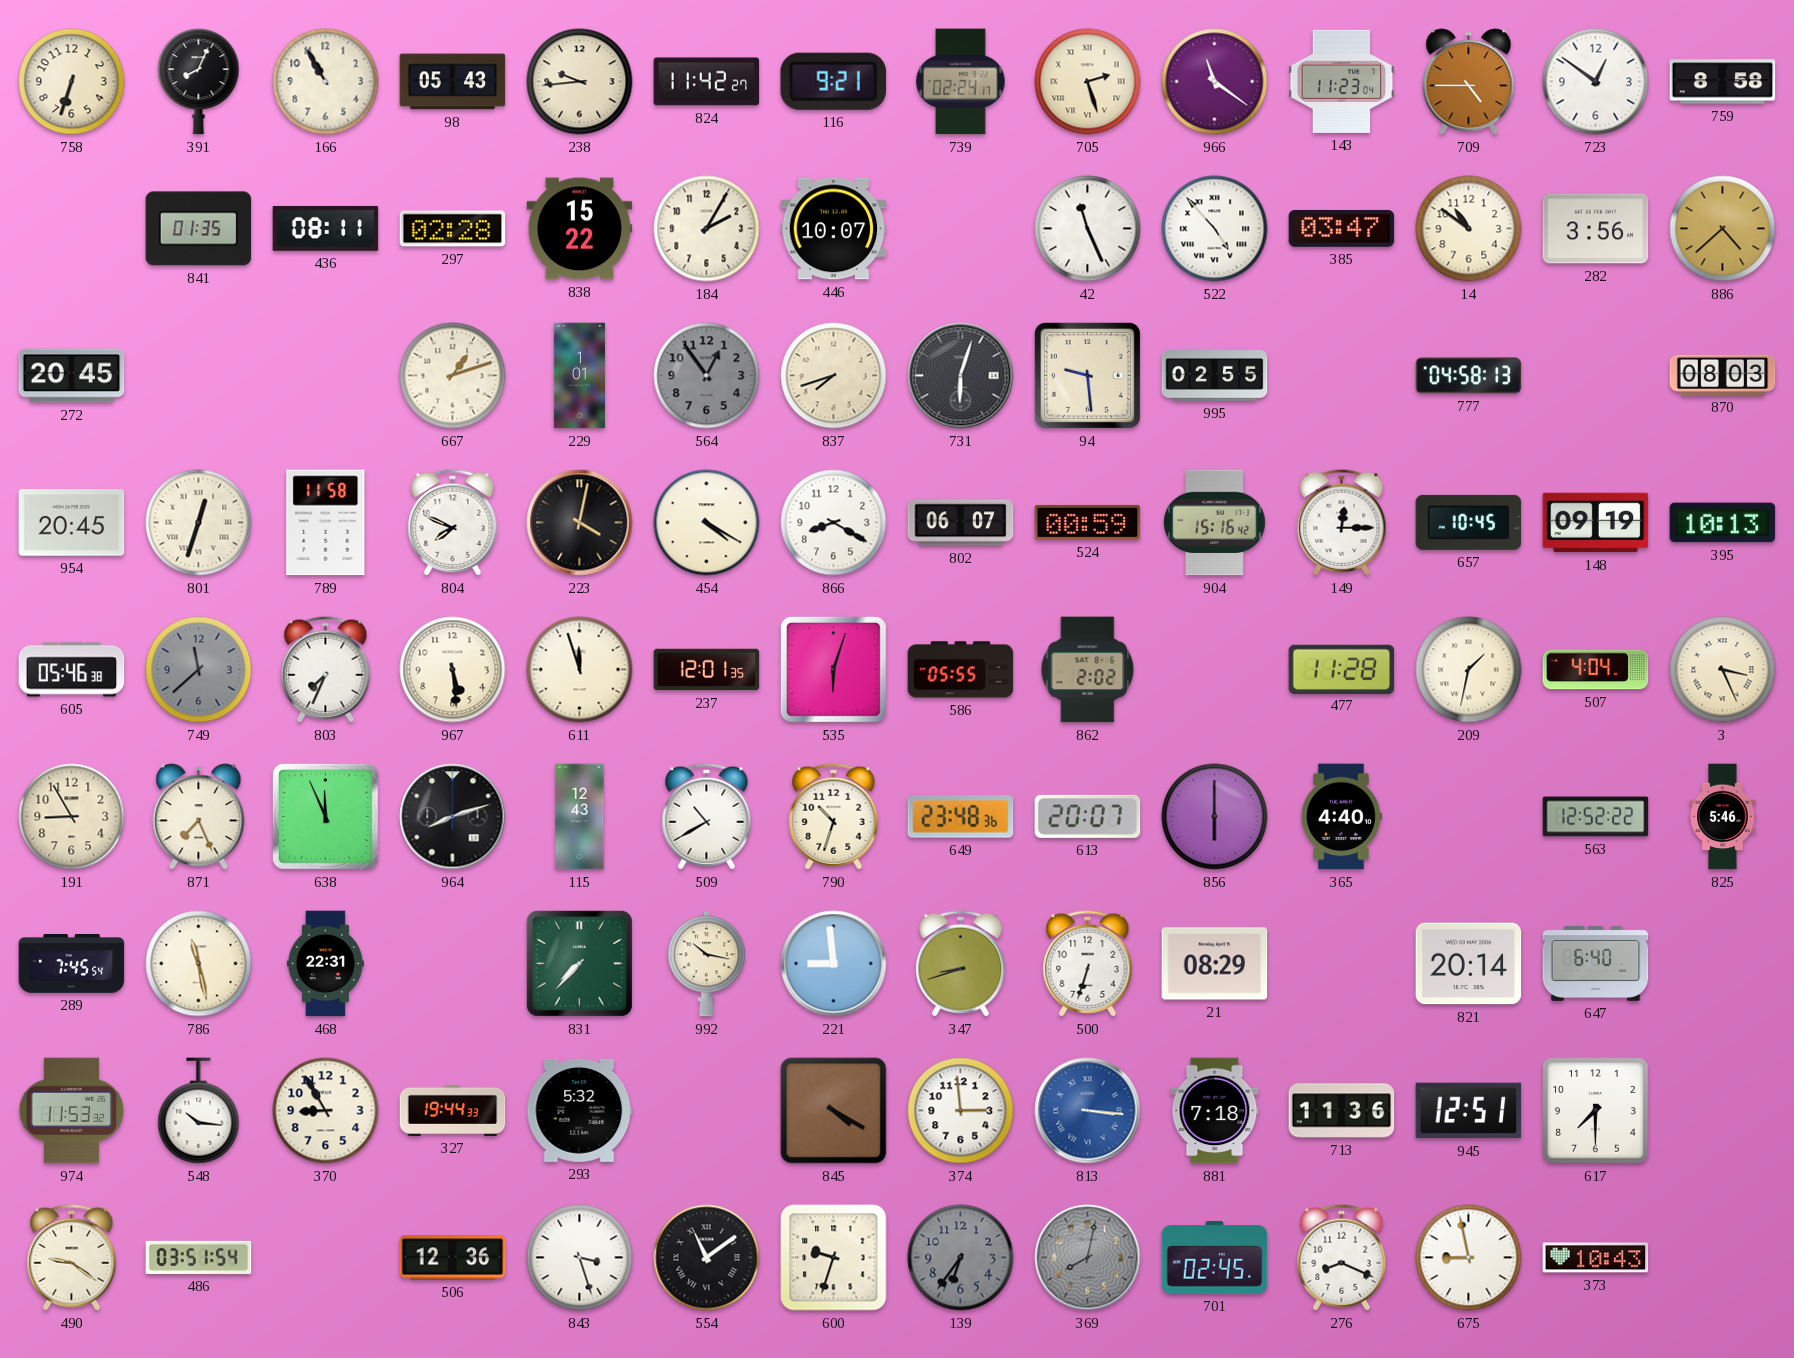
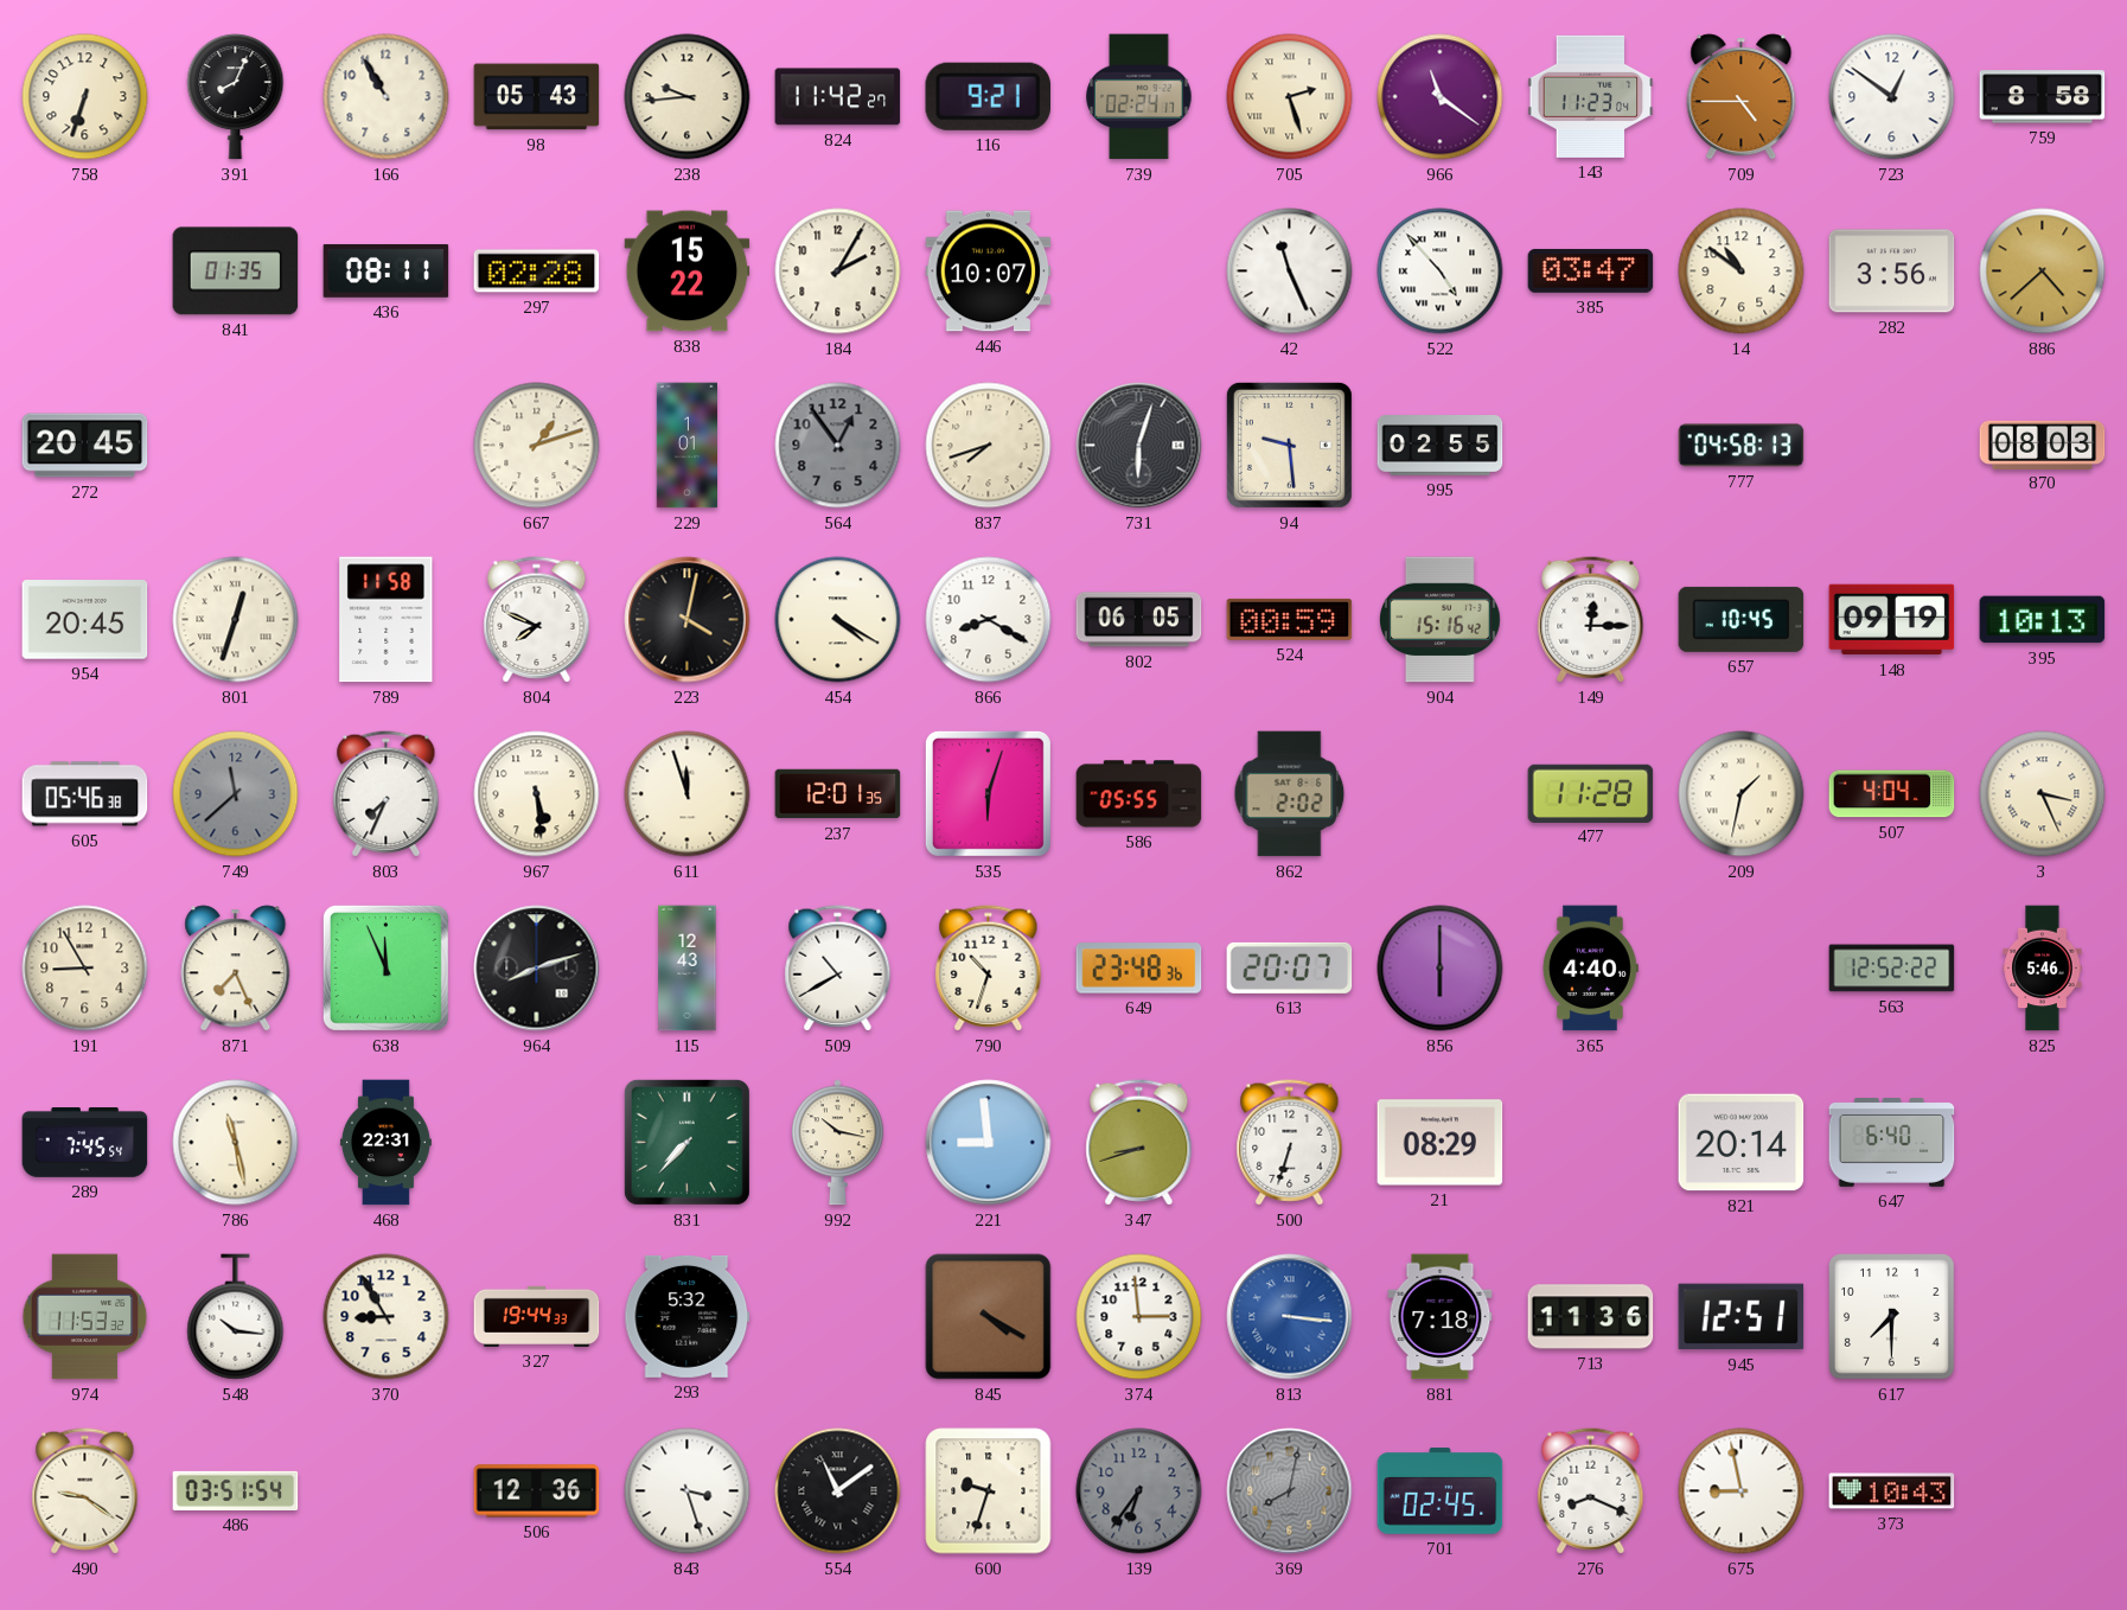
802: 06:07 -> 06:05 (1139, 620)
